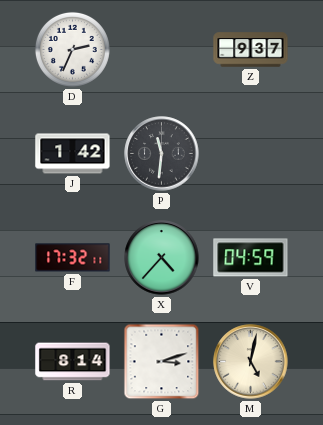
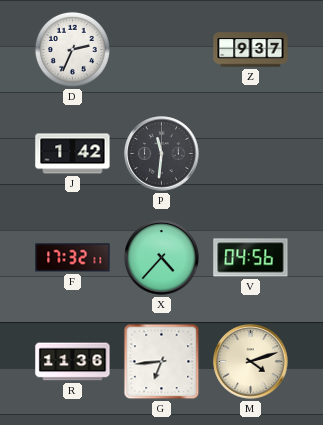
V: 04:59 -> 04:56 (251, 258)
R: 8:14 -> 11:36 (73, 362)
G: 3:12 -> 6:44 (162, 362)
M: 5:02 -> 4:12 (251, 362)
